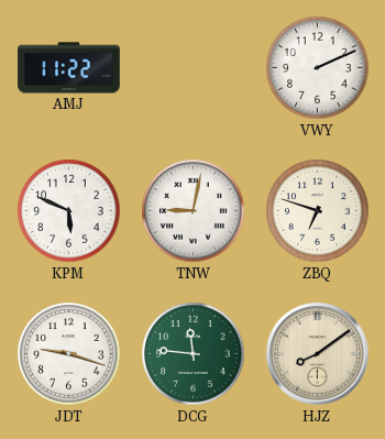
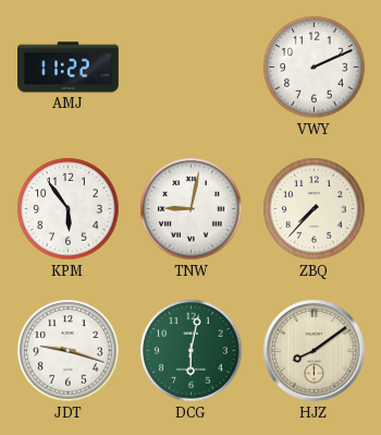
KPM: 5:49 -> 5:54 (69, 209)
ZBQ: 6:48 -> 7:37 (315, 209)
DCG: 11:46 -> 6:02 (192, 351)
